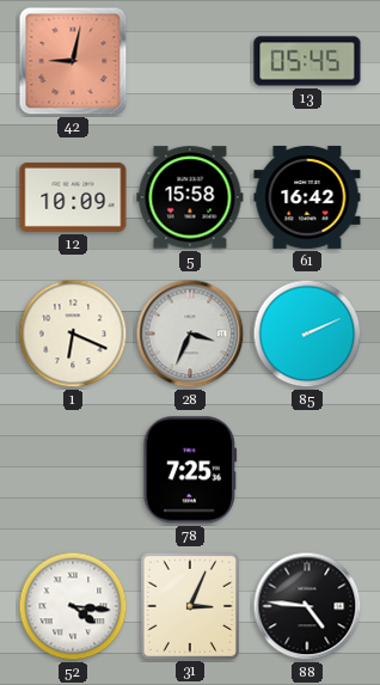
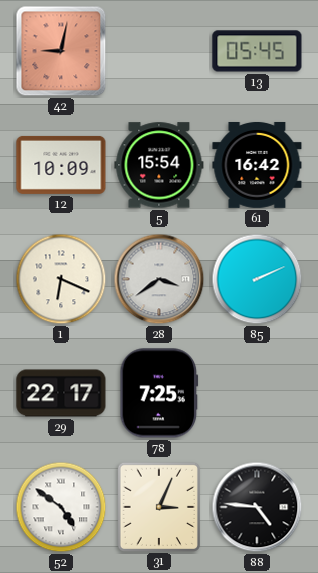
5: 15:58 -> 15:54 (159, 165)
28: 3:34 -> 3:39 (159, 279)
29: none -> 22:17 (61, 393)
52: 4:16 -> 4:51 (61, 507)
